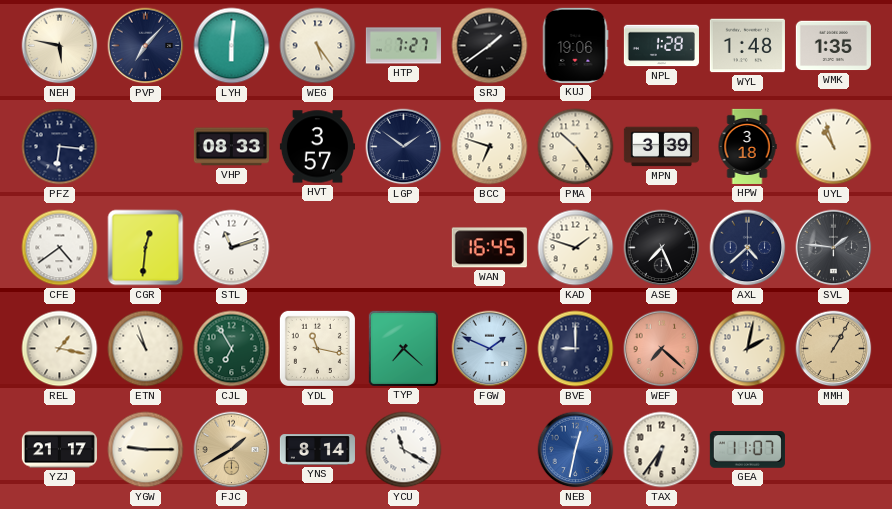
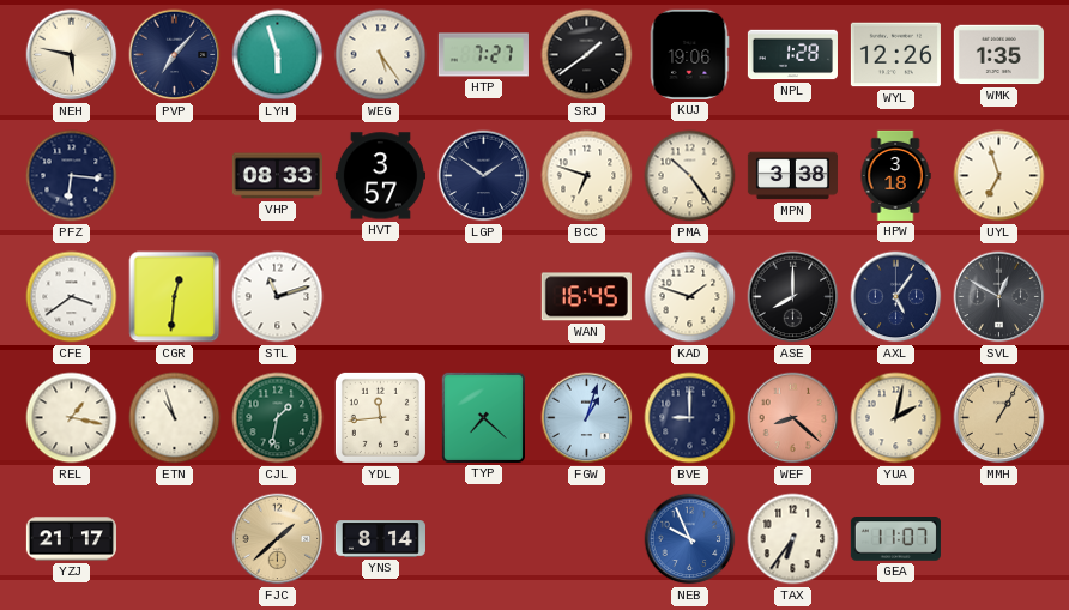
LYH: 6:01 -> 5:57 (278, 55)
WYL: 1:48 -> 12:26 (895, 55)
MPN: 3:39 -> 3:38 (792, 176)
UYL: 10:57 -> 6:57 (999, 176)
CFE: 4:39 -> 3:39 (72, 297)
ASE: 7:26 -> 8:00 (793, 297)
AXL: 4:38 -> 5:06 (896, 297)
SVL: 1:46 -> 12:50 (999, 297)
CJL: 6:55 -> 1:32 (278, 418)
YDL: 11:17 -> 11:44 (380, 417)
FGW: 1:49 -> 1:03 (587, 418)
WEF: 7:22 -> 8:22 (793, 418)
YGW: 9:15 -> none (146, 450)
FJC: 1:40 -> 1:38 (278, 539)
YCU: 11:20 -> none (404, 450)
NEB: 12:32 -> 9:56 (690, 539)
